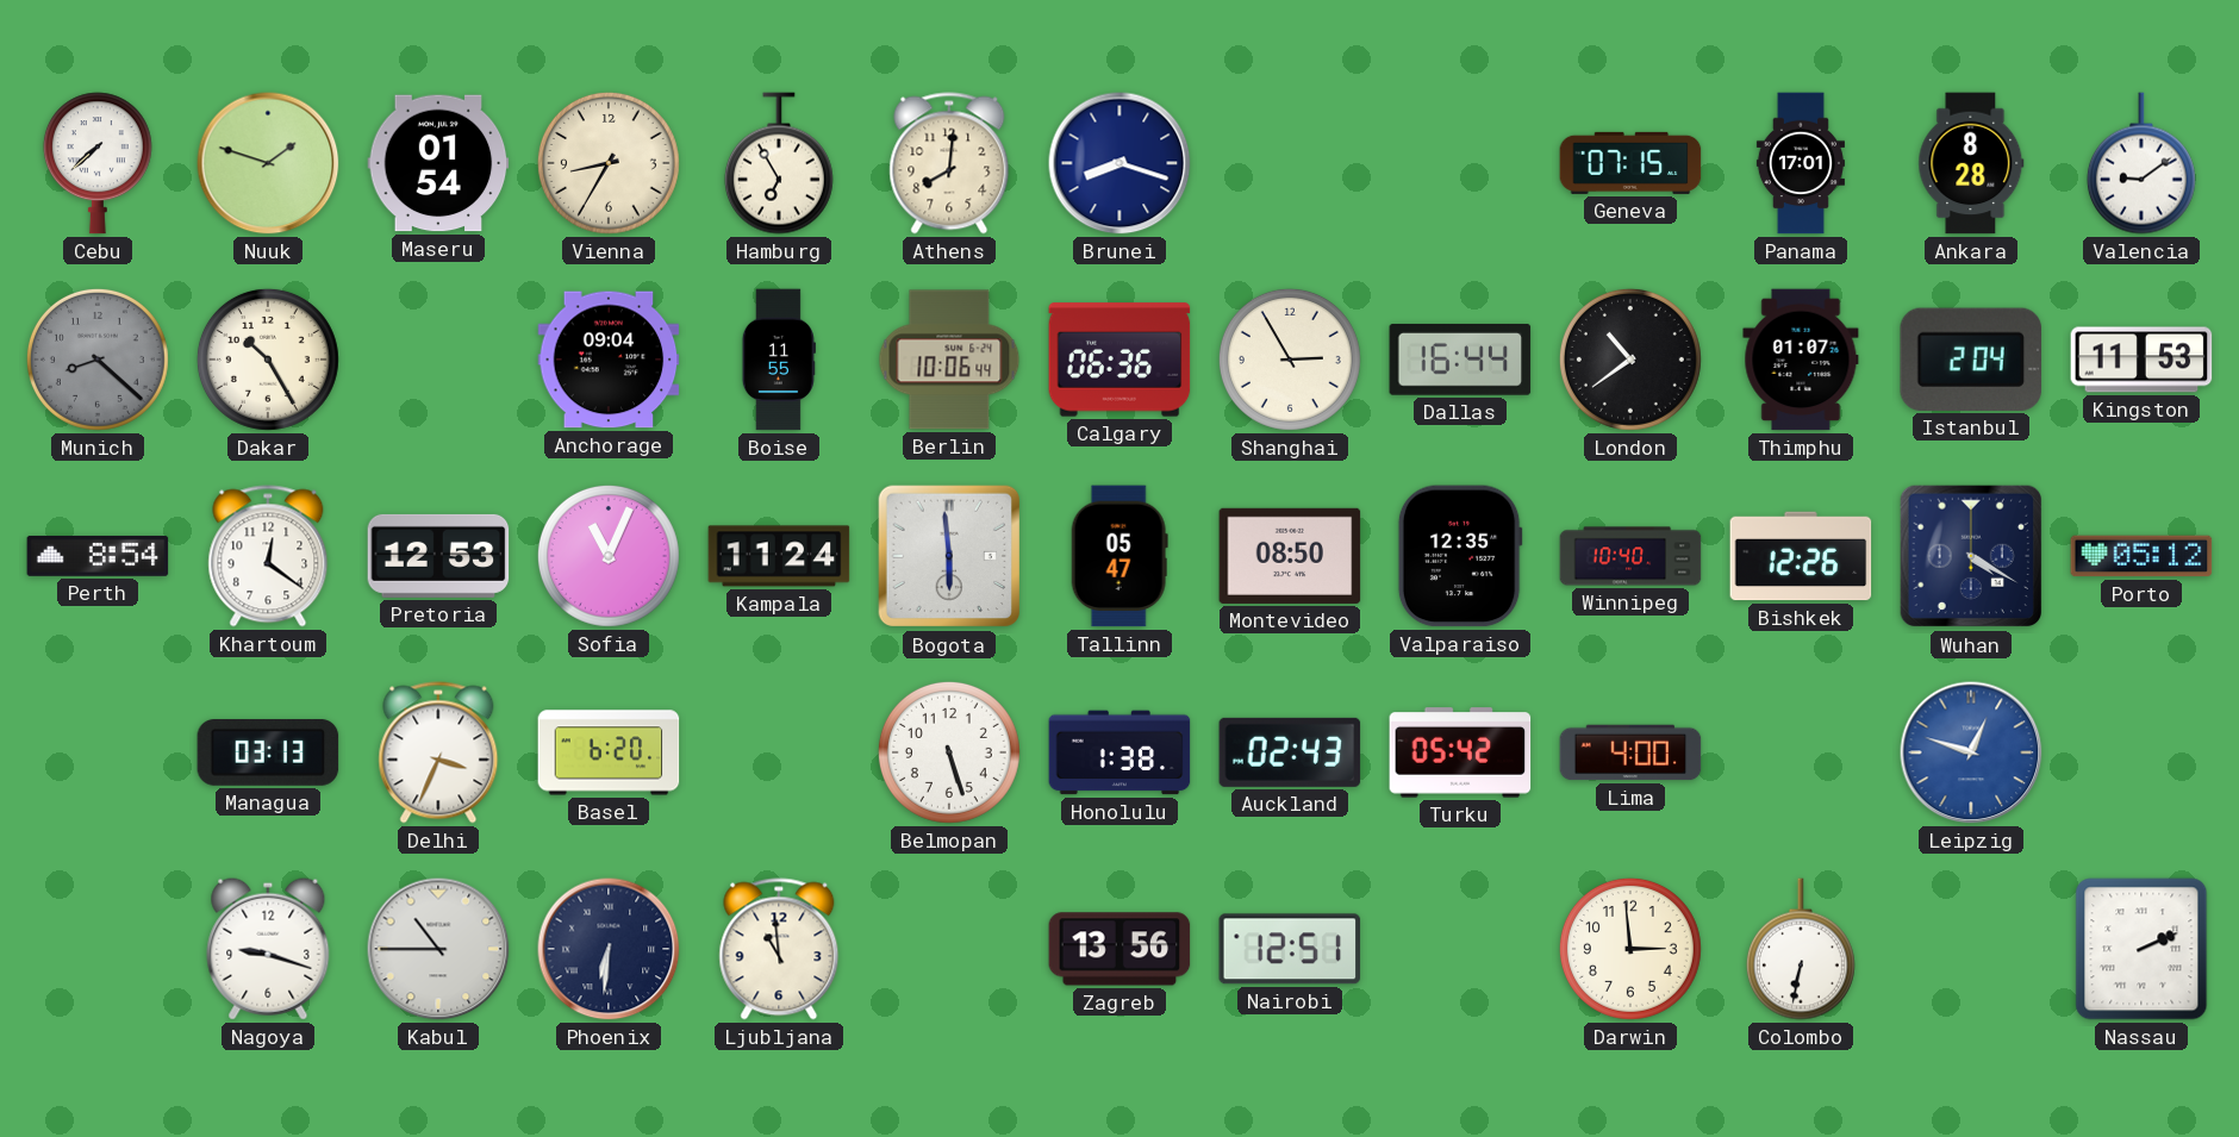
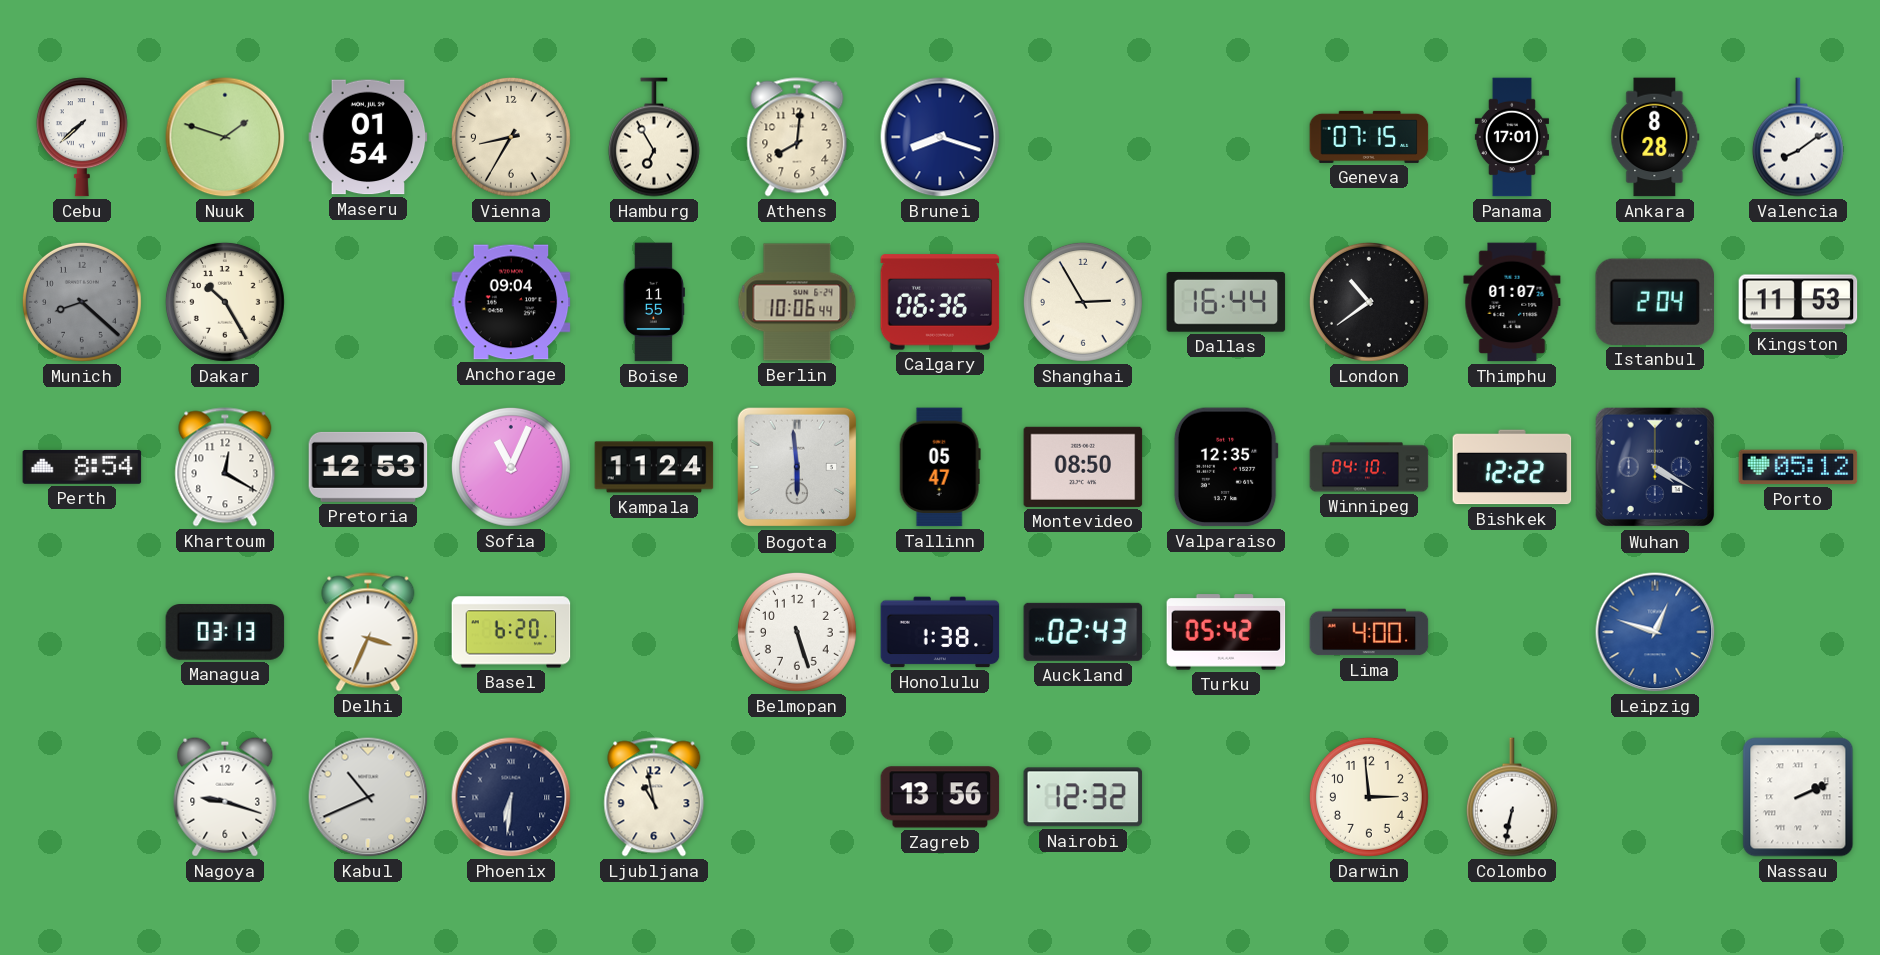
Valencia: 9:09 -> 8:09 (1798, 137)
Khartoum: 12:21 -> 12:20 (225, 467)
Winnipeg: 10:40 -> 04:10 (1369, 467)
Bishkek: 12:26 -> 12:22 (1512, 467)
Kabul: 10:45 -> 10:41 (368, 797)
Ljubljana: 10:59 -> 10:58 (654, 797)
Nairobi: 12:51 -> 12:32 (1083, 797)
